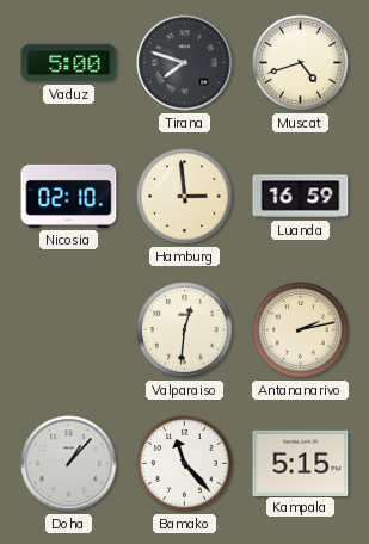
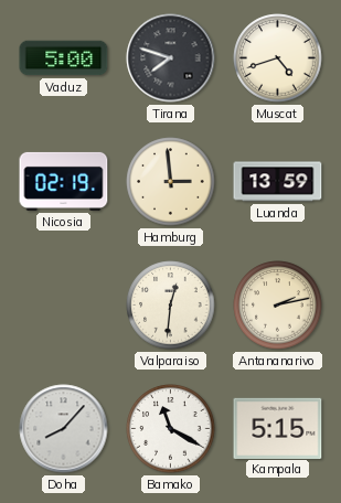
Nicosia: 02:10 -> 02:19 (64, 181)
Luanda: 16:59 -> 13:59 (278, 182)
Doha: 1:07 -> 8:07 (64, 429)
Bamako: 11:23 -> 11:20 (171, 429)
